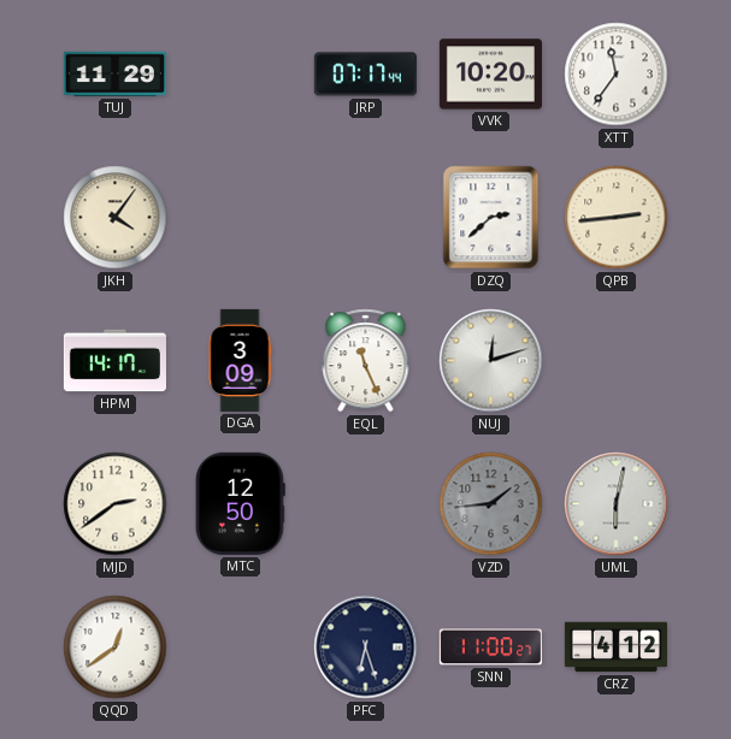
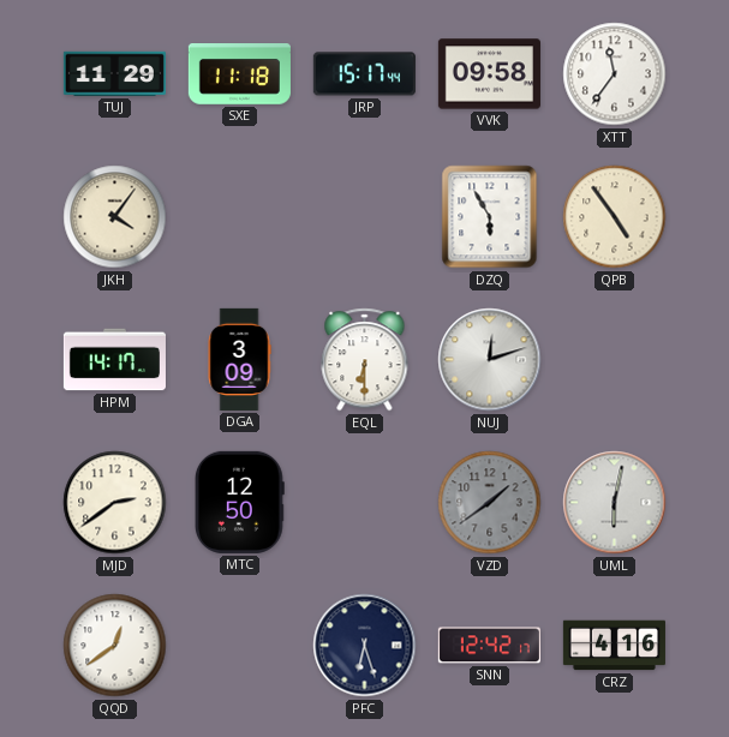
SXE: none -> 11:18 (239, 74)
JRP: 07:17 -> 15:17 (364, 74)
VVK: 10:20 -> 09:58 (489, 74)
DZQ: 2:38 -> 5:55 (490, 217)
QPB: 2:44 -> 4:54 (615, 217)
EQL: 11:26 -> 6:30 (365, 360)
VZD: 1:44 -> 1:39 (490, 503)
SNN: 11:00 -> 12:42 (489, 646)
CRZ: 4:12 -> 4:16 (614, 646)
